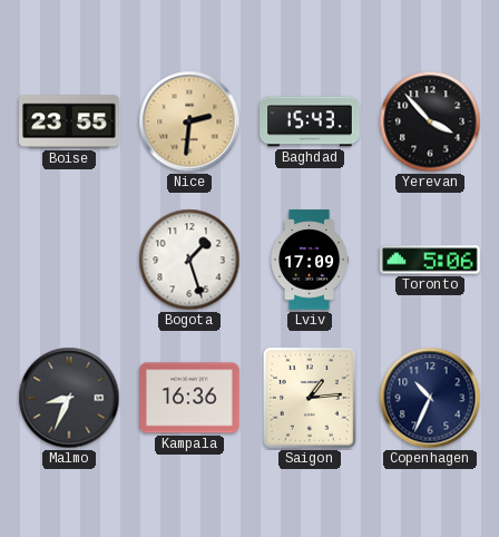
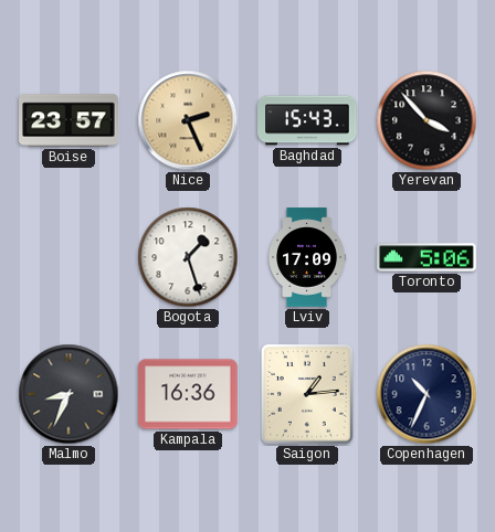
Boise: 23:55 -> 23:57 (69, 120)
Nice: 2:31 -> 2:26 (188, 120)
